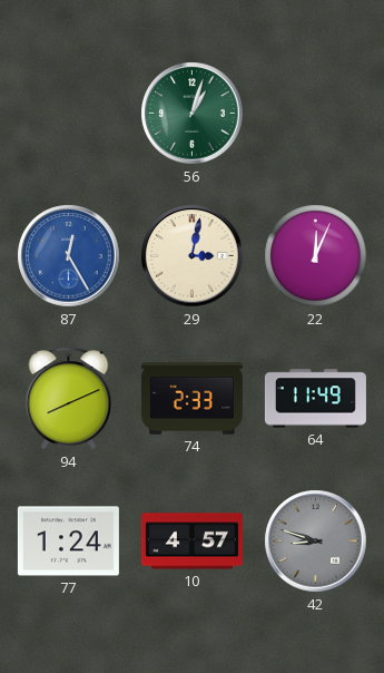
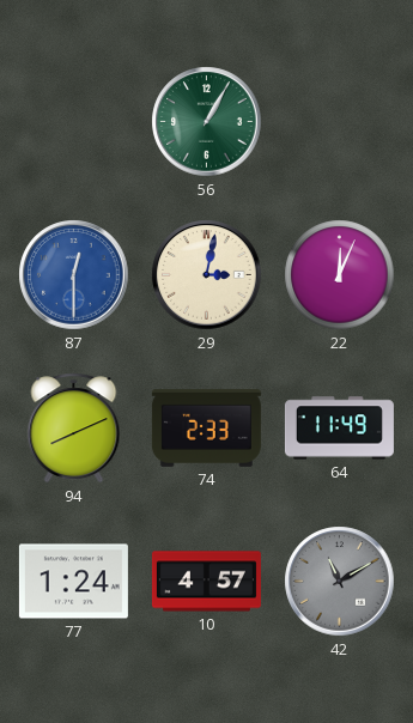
56: 1:03 -> 1:05 (207, 122)
87: 12:25 -> 12:30 (74, 275)
42: 8:48 -> 11:10 (340, 582)
